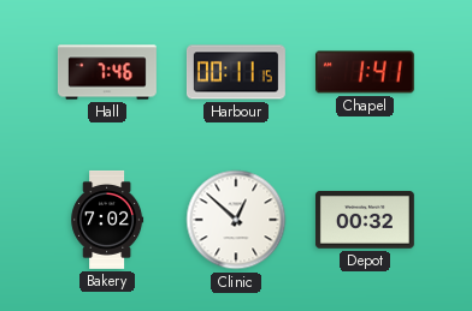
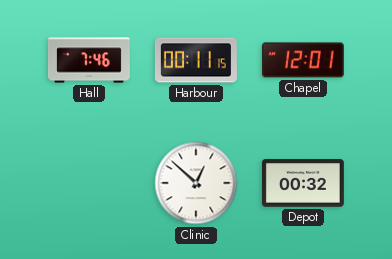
Chapel: 1:41 -> 12:01 (303, 60)
Bakery: 7:02 -> none (107, 220)
